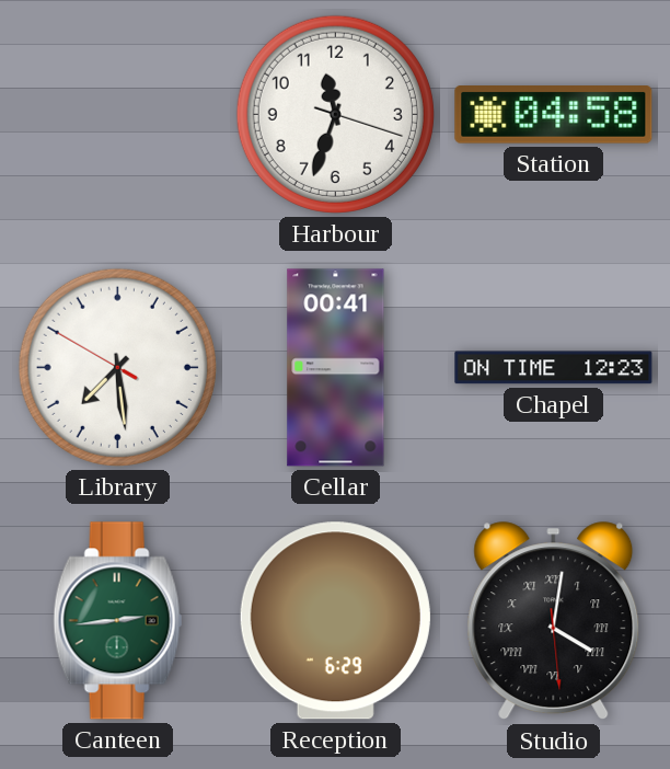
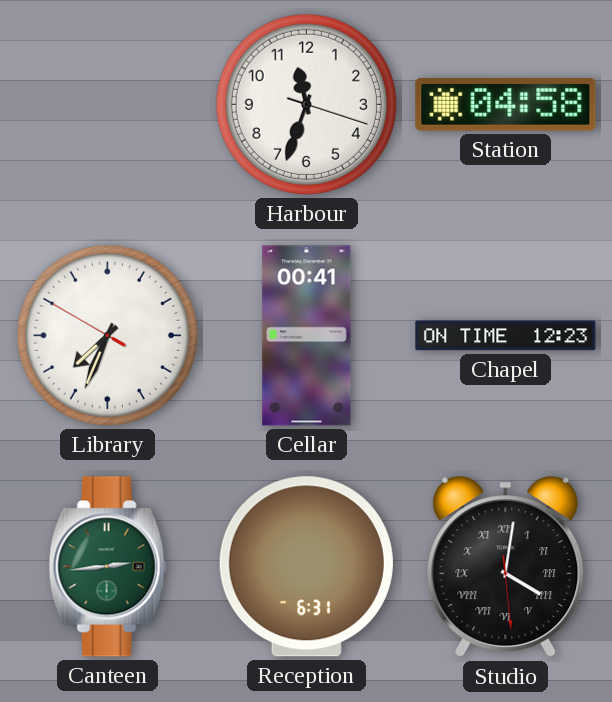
Library: 7:28 -> 7:33 (107, 335)
Reception: 6:29 -> 6:31 (306, 567)
